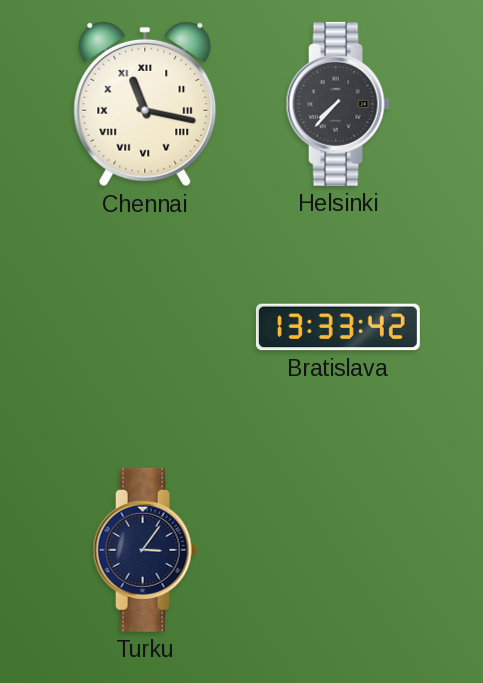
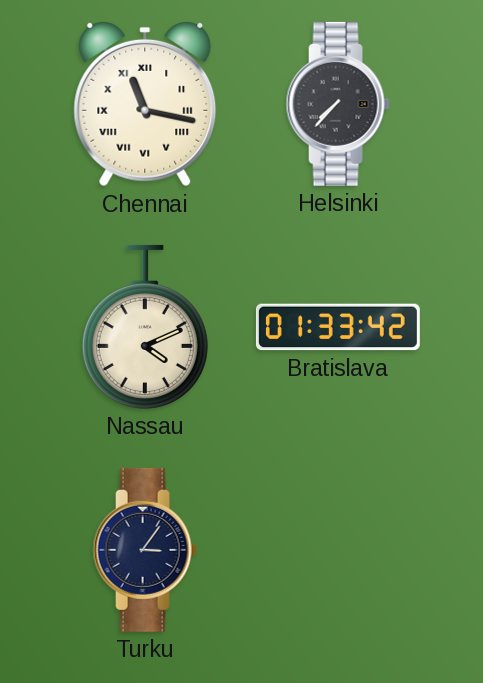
Nassau: none -> 4:11 (145, 327)
Bratislava: 13:33 -> 01:33 (338, 327)
